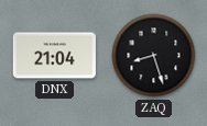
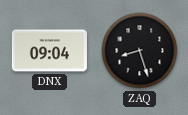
DNX: 21:04 -> 09:04 (49, 51)
